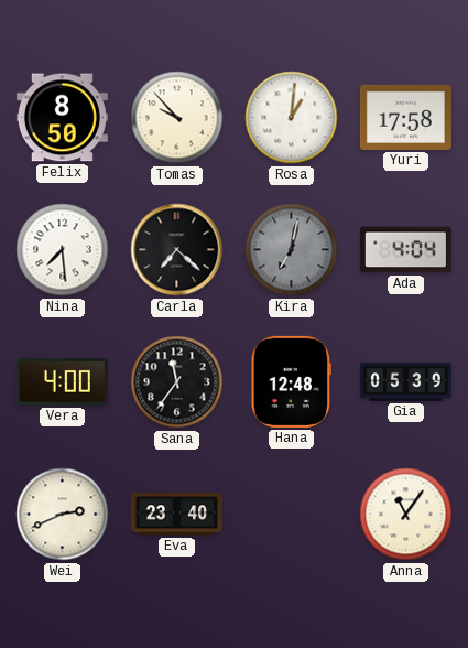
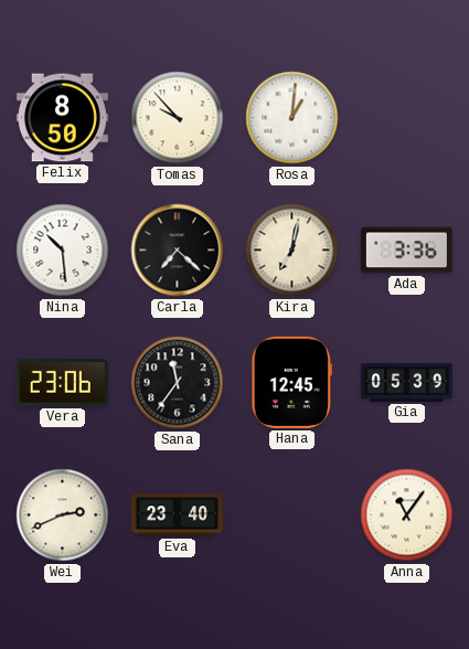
Yuri: 17:58 -> none (405, 117)
Nina: 7:29 -> 10:29 (63, 251)
Kira dial: grey -> cream (292, 251)
Ada: 4:04 -> 3:36 (406, 251)
Vera: 4:00 -> 23:06 (62, 383)
Hana: 12:48 -> 12:45 (291, 382)
